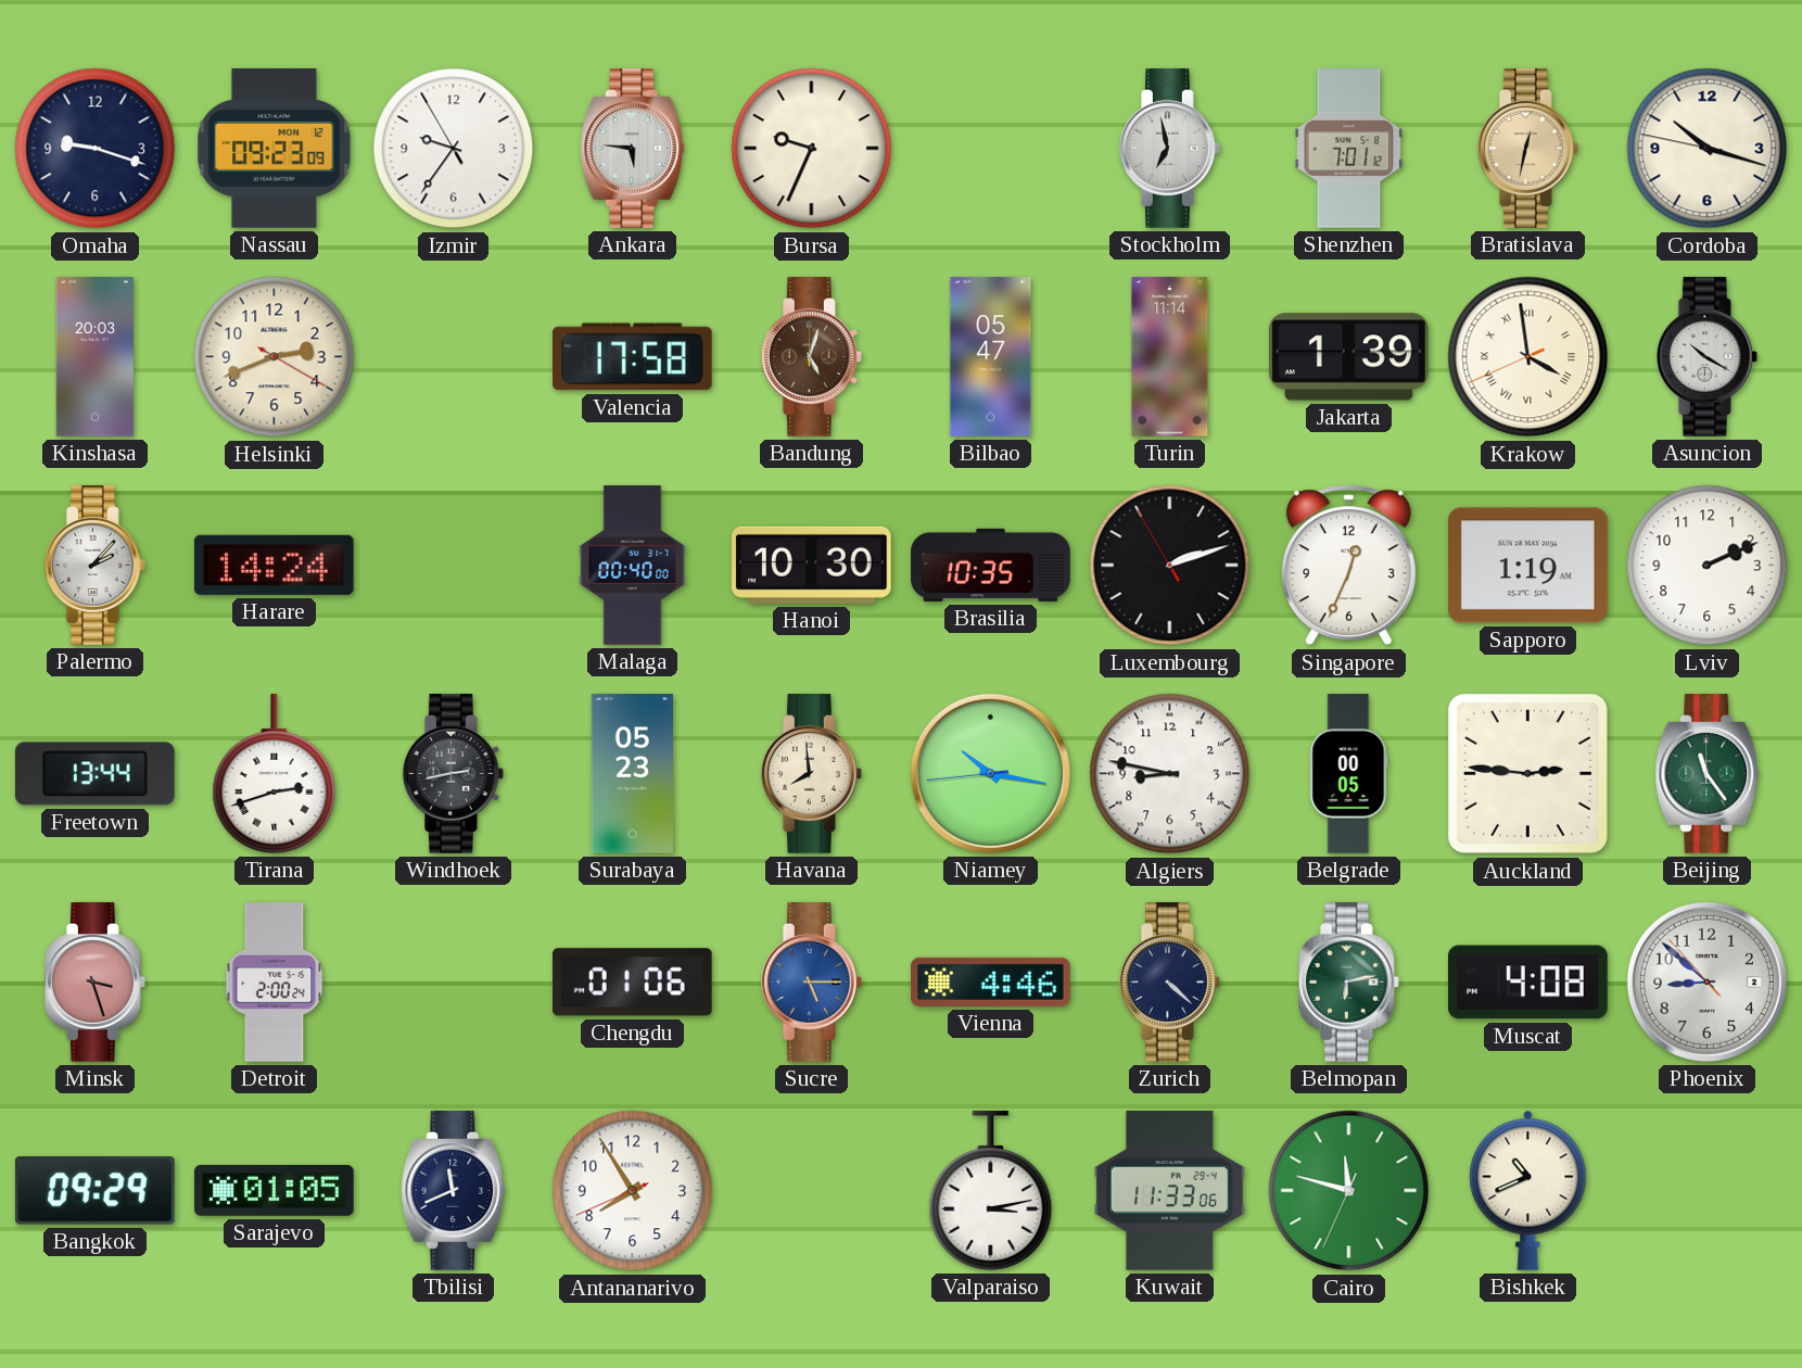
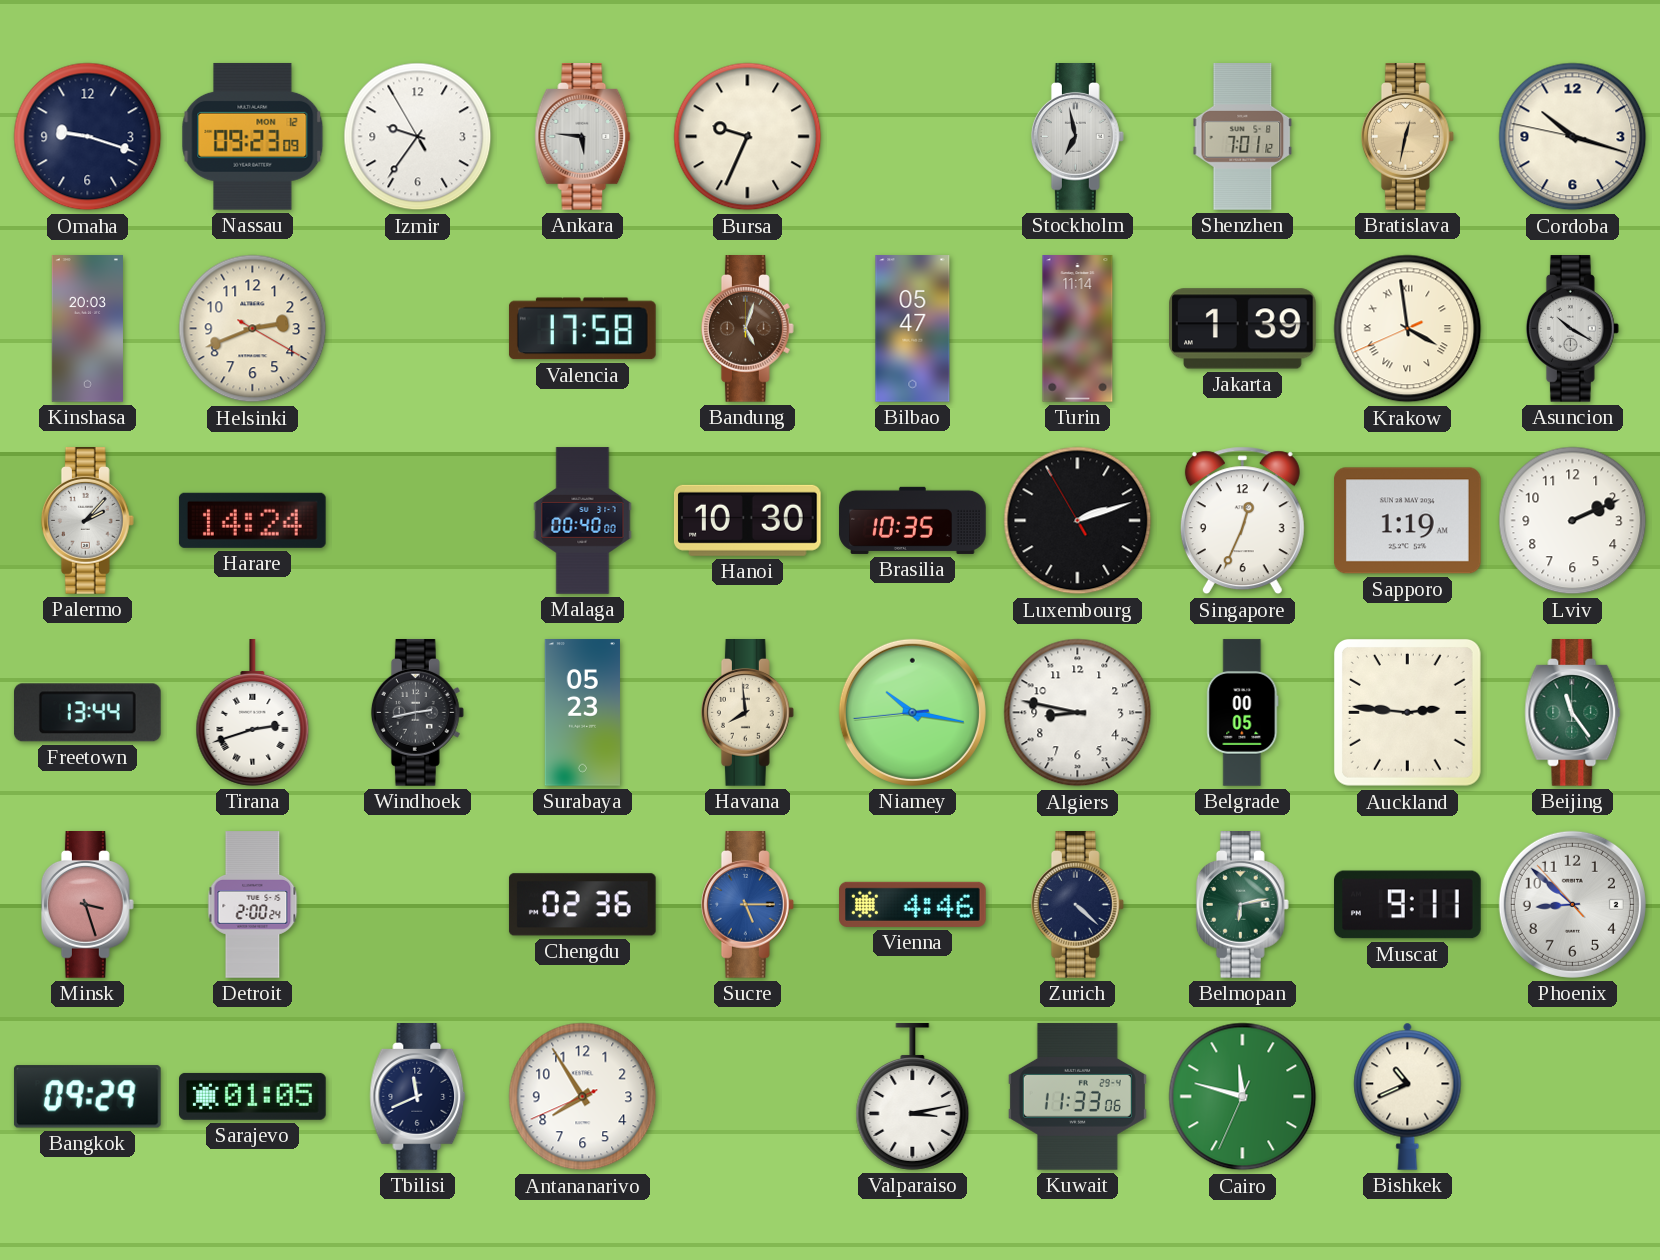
Chengdu: 01:06 -> 02:36 (582, 905)
Muscat: 4:08 -> 9:11 (1408, 905)
